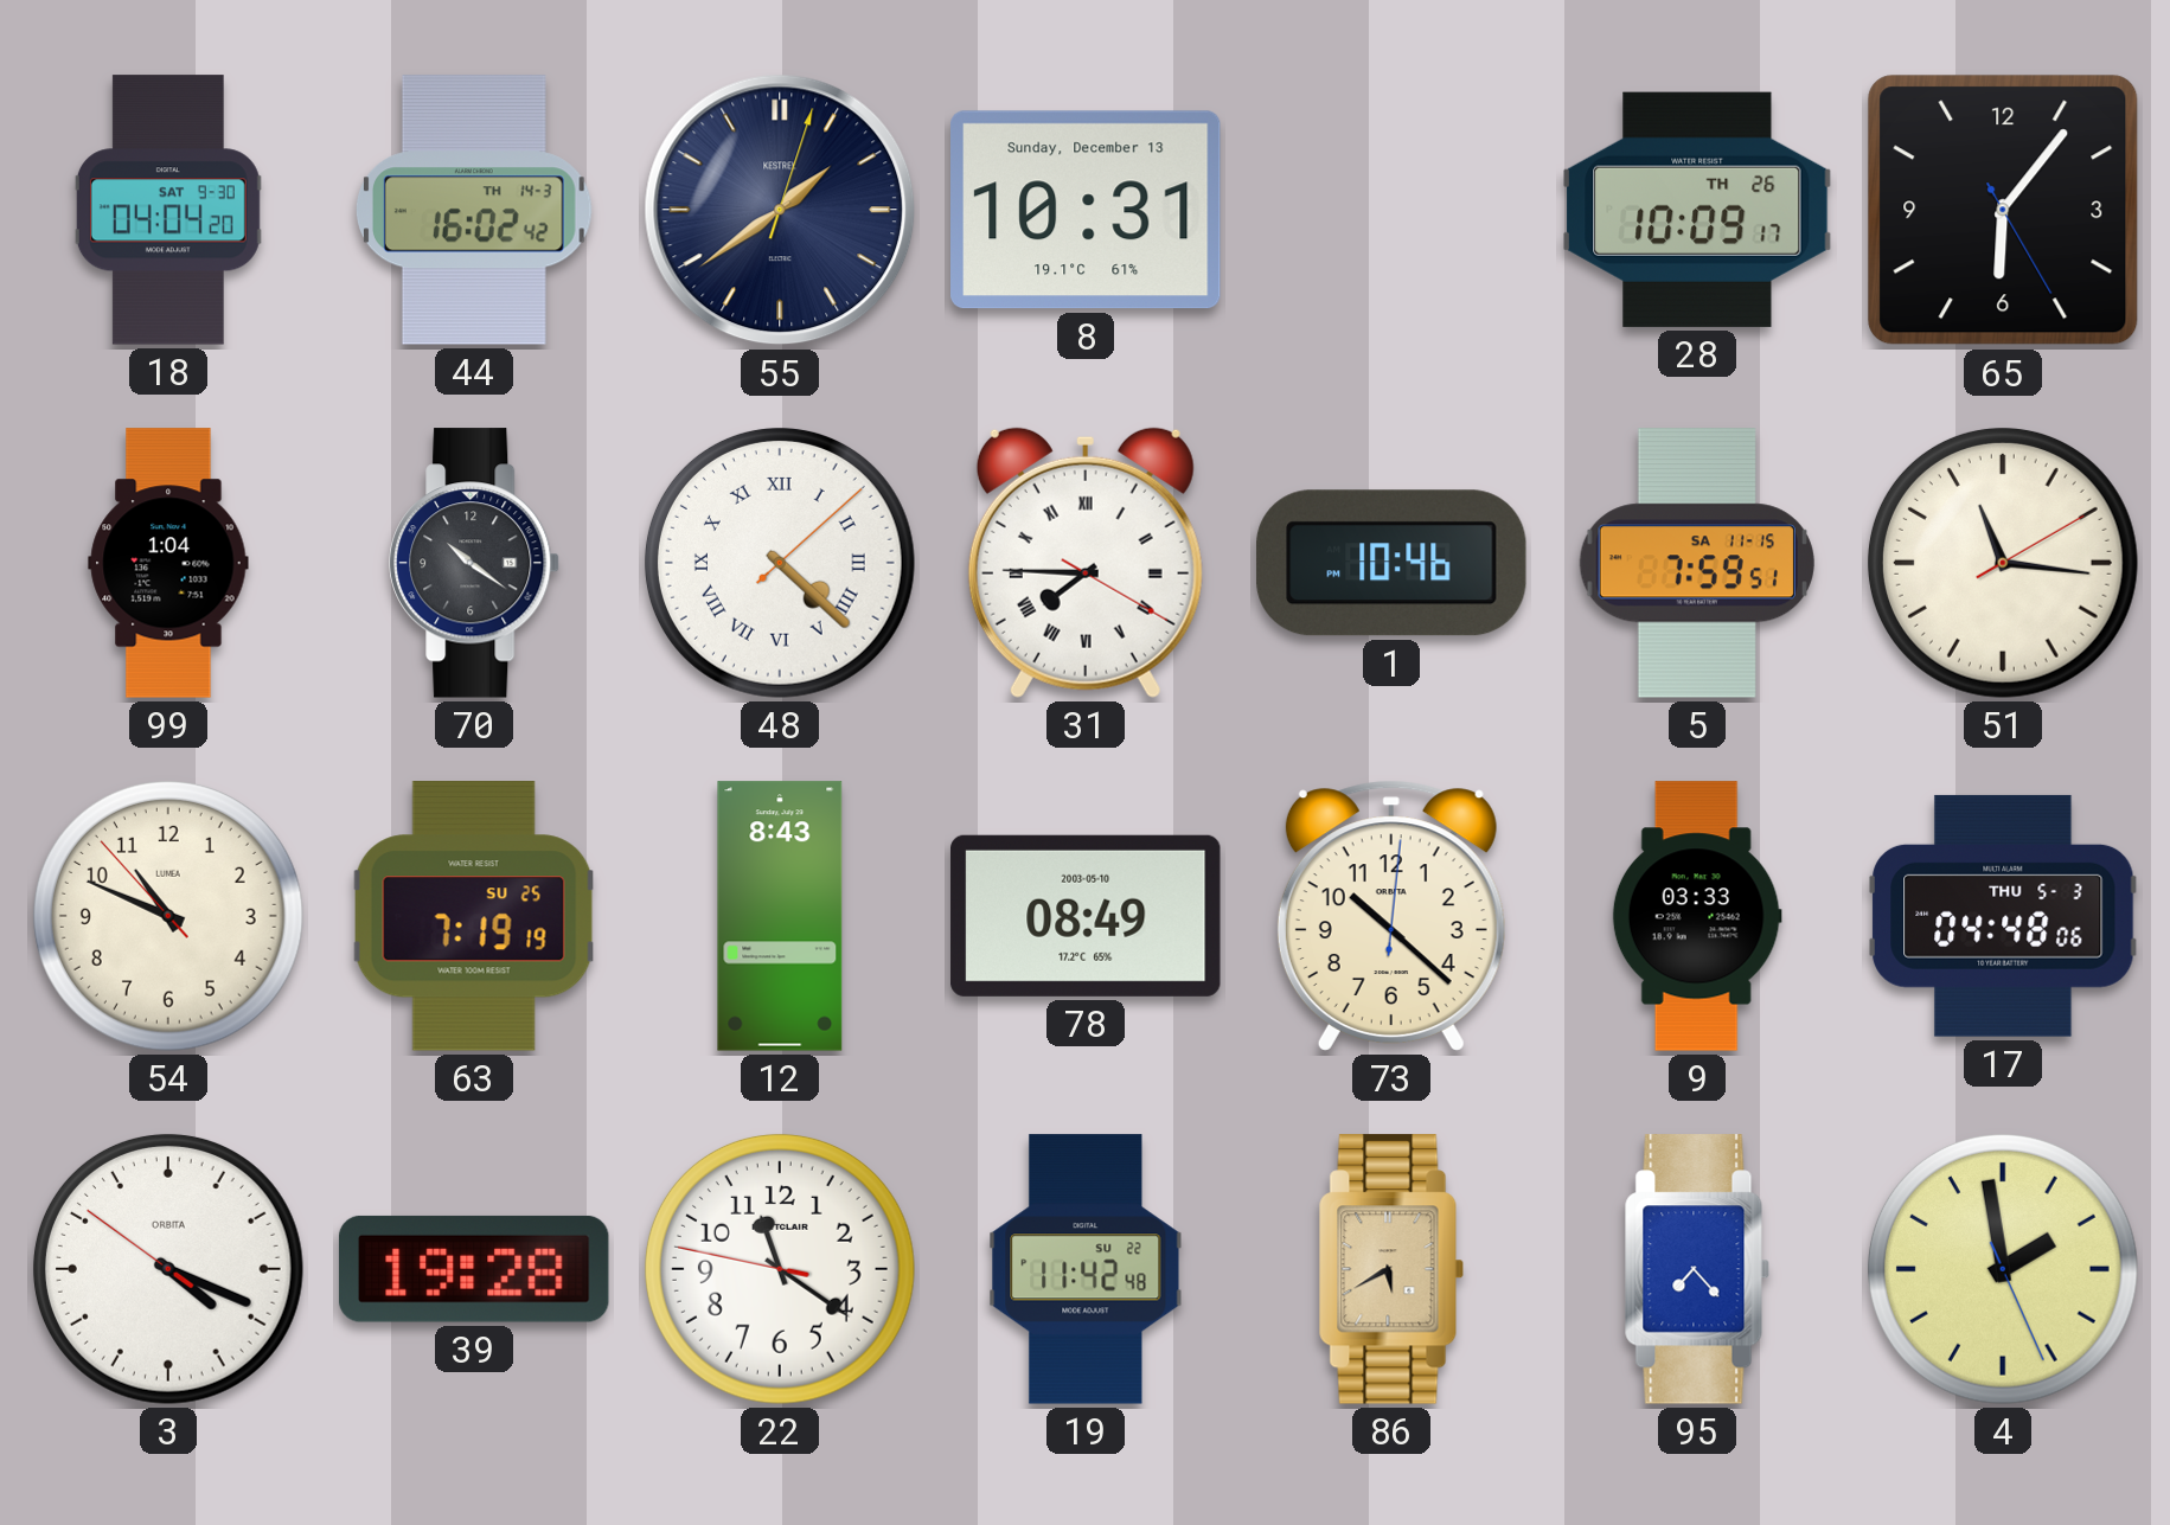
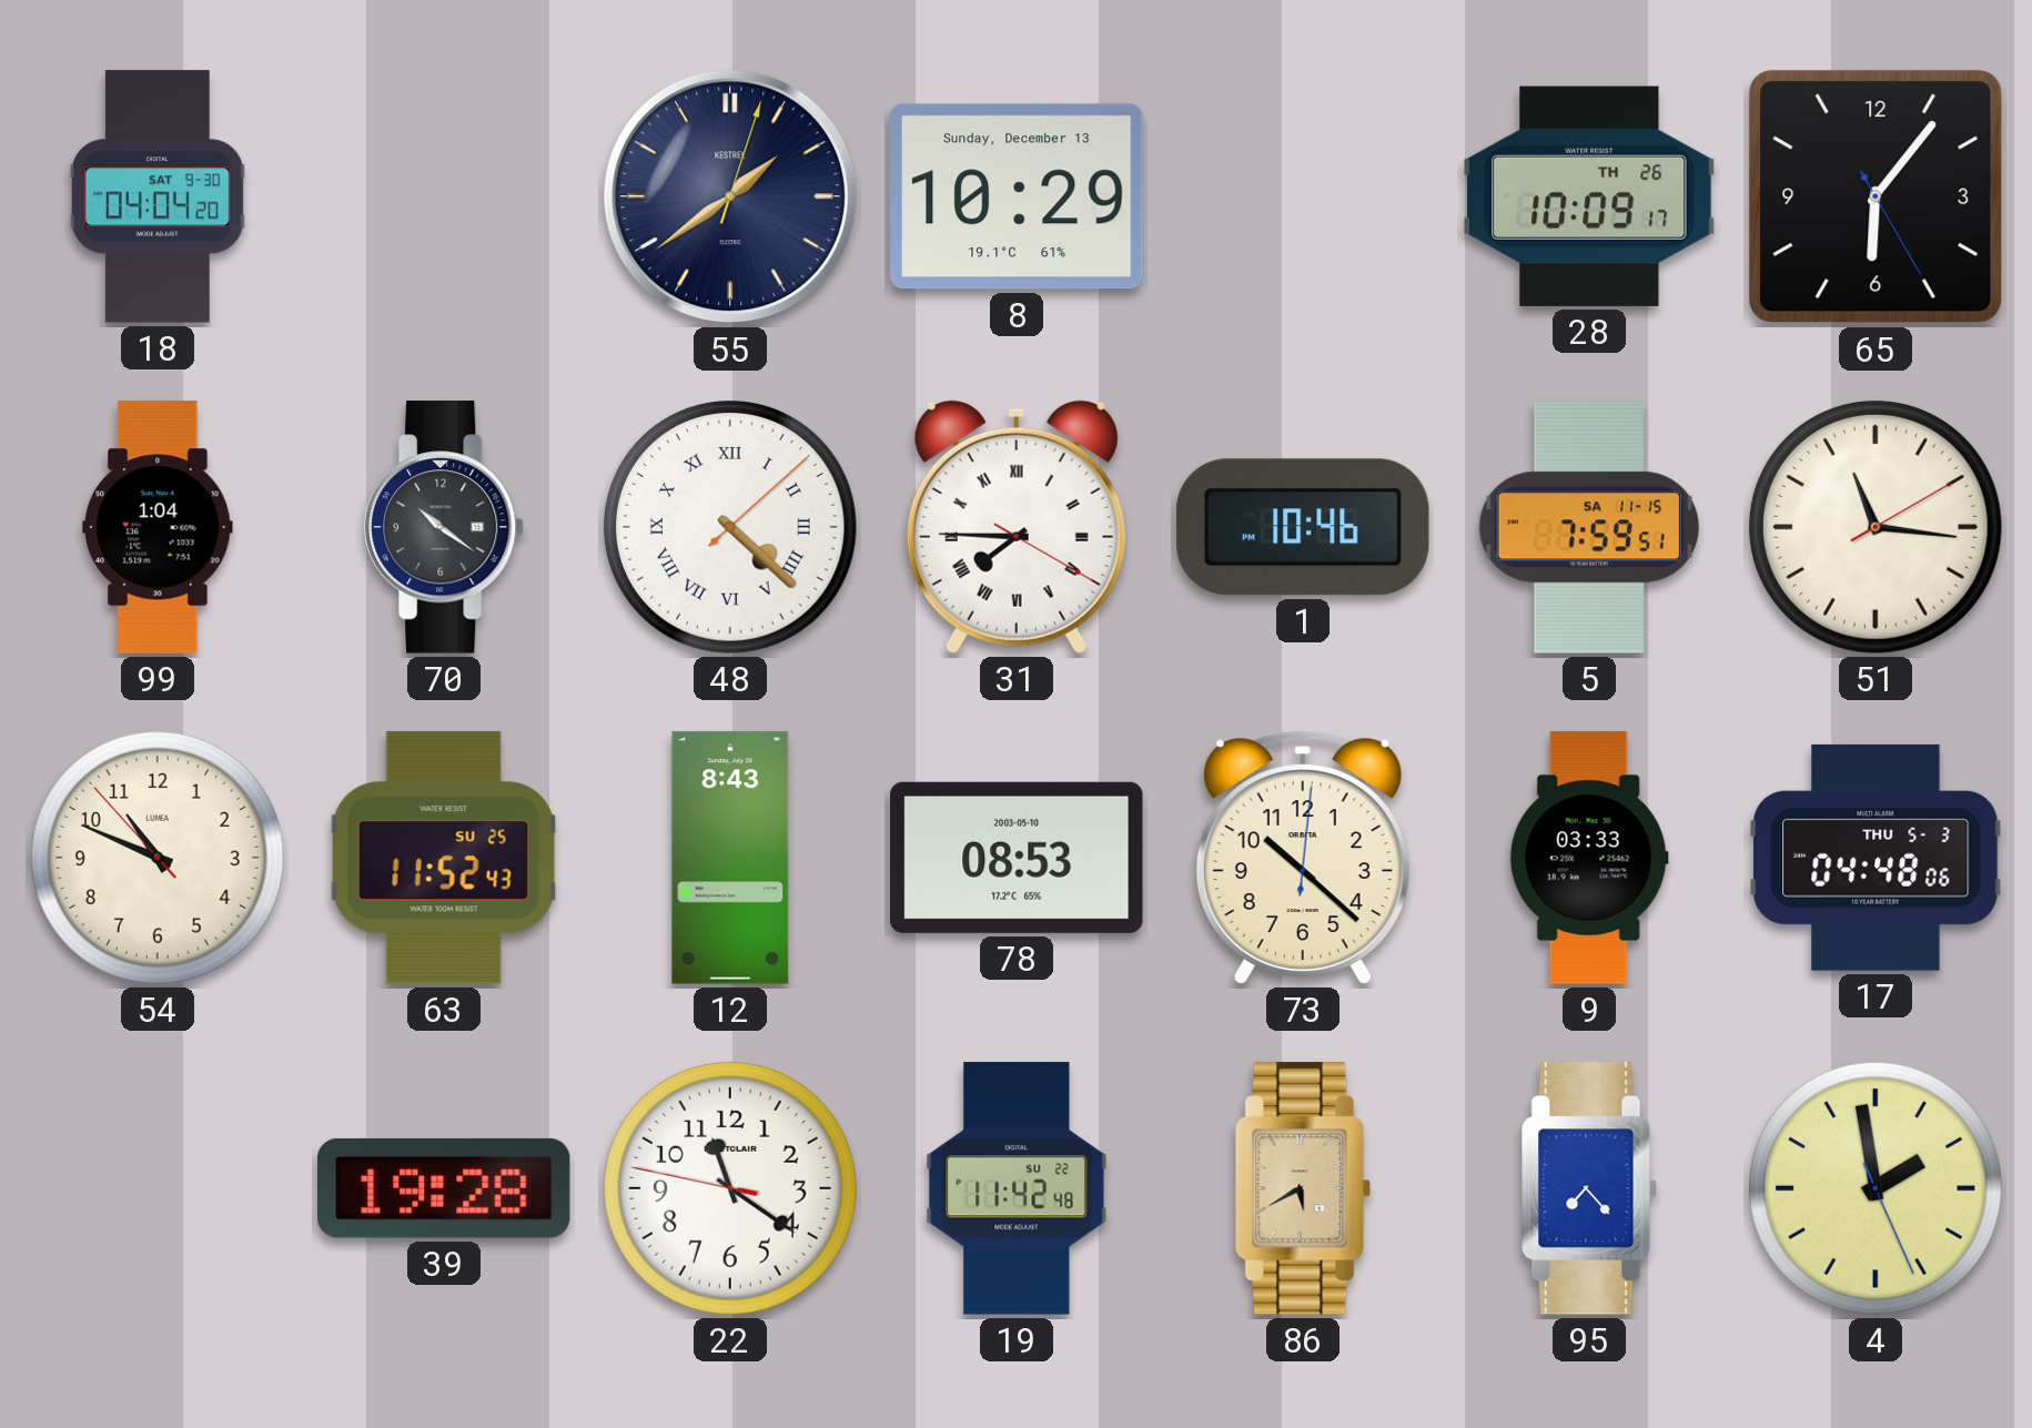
44: 16:02 -> none (474, 210)
8: 10:31 -> 10:29 (1017, 196)
63: 7:19 -> 11:52 (444, 858)
78: 08:49 -> 08:53 (1017, 858)
3: 4:18 -> none (168, 1269)
